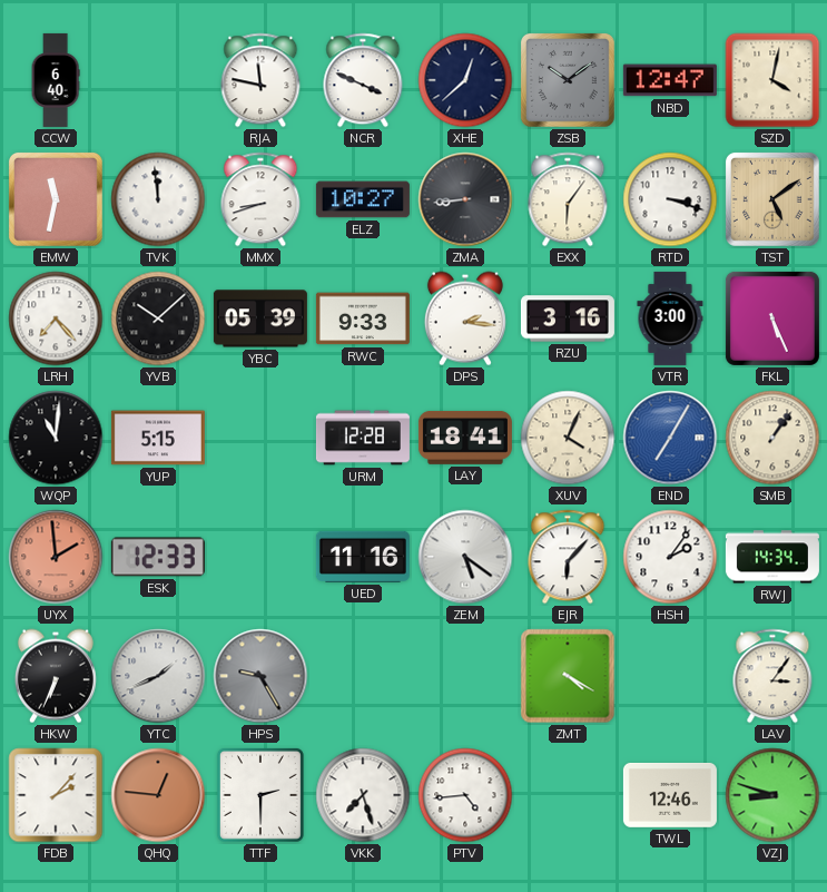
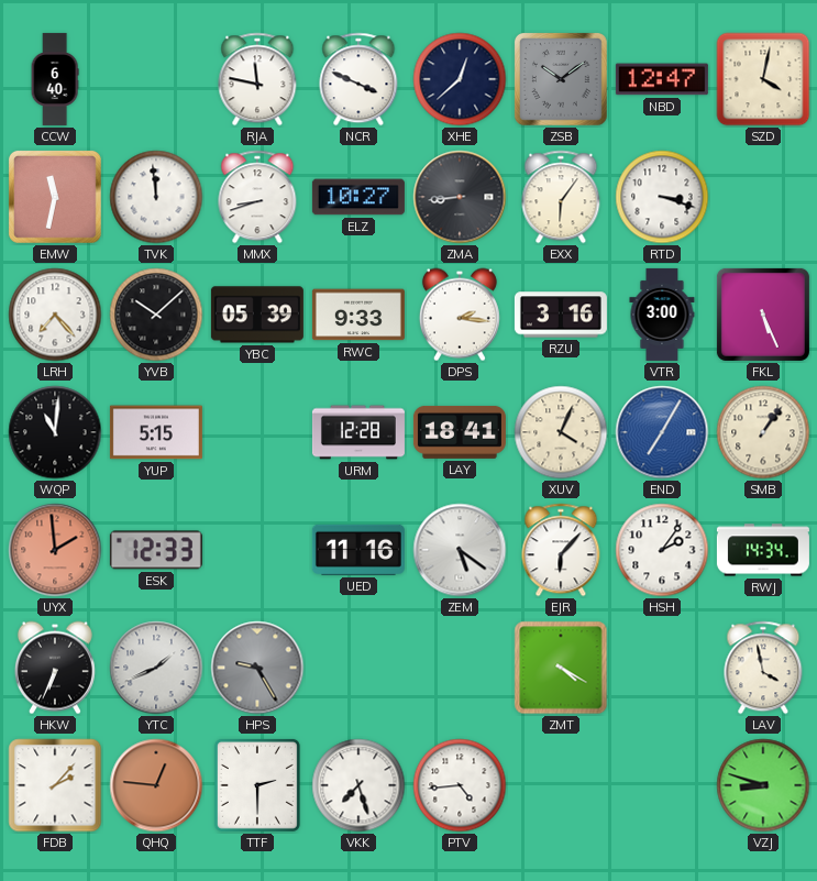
TST: 5:09 -> none (772, 199)
LAV: 3:06 -> 3:58 (763, 668)
TWL: 12:46 -> none (670, 795)
